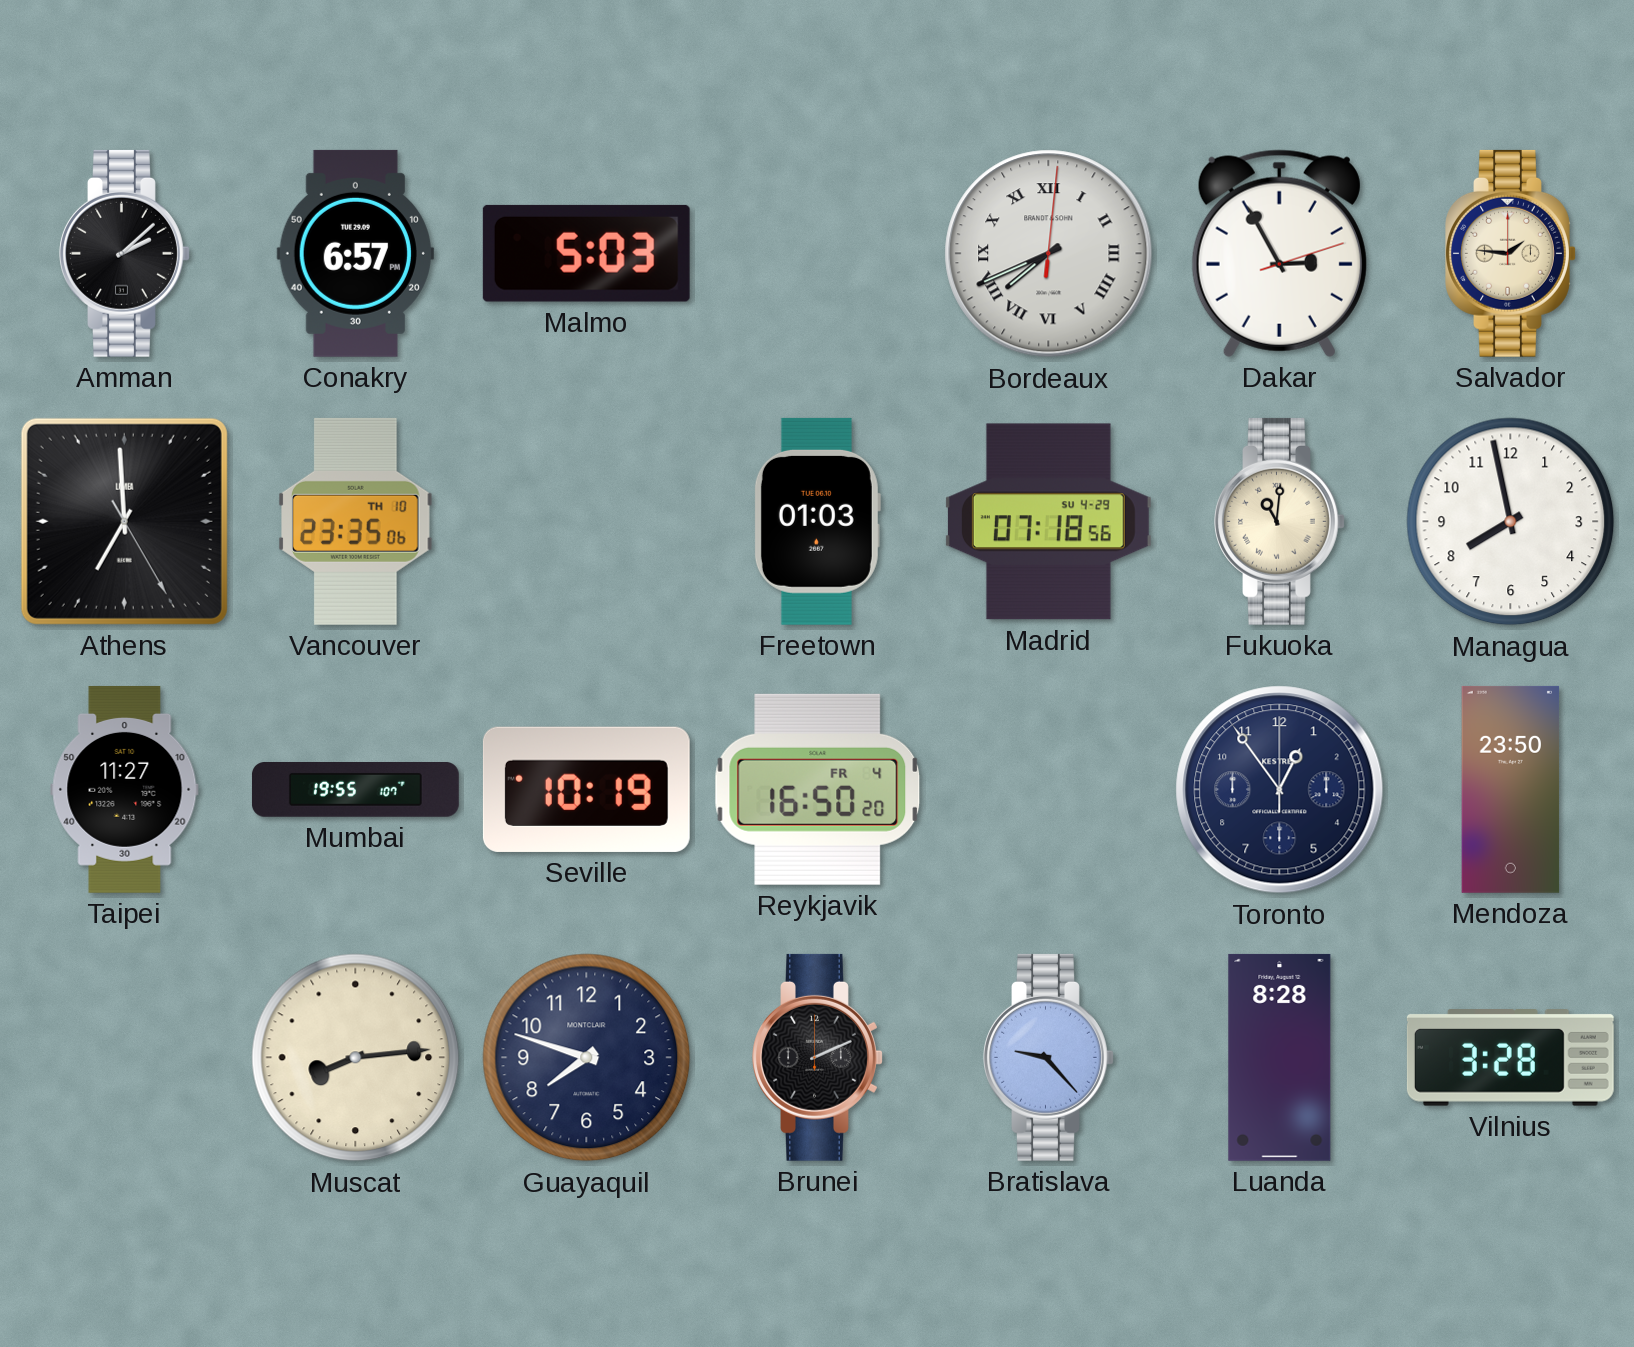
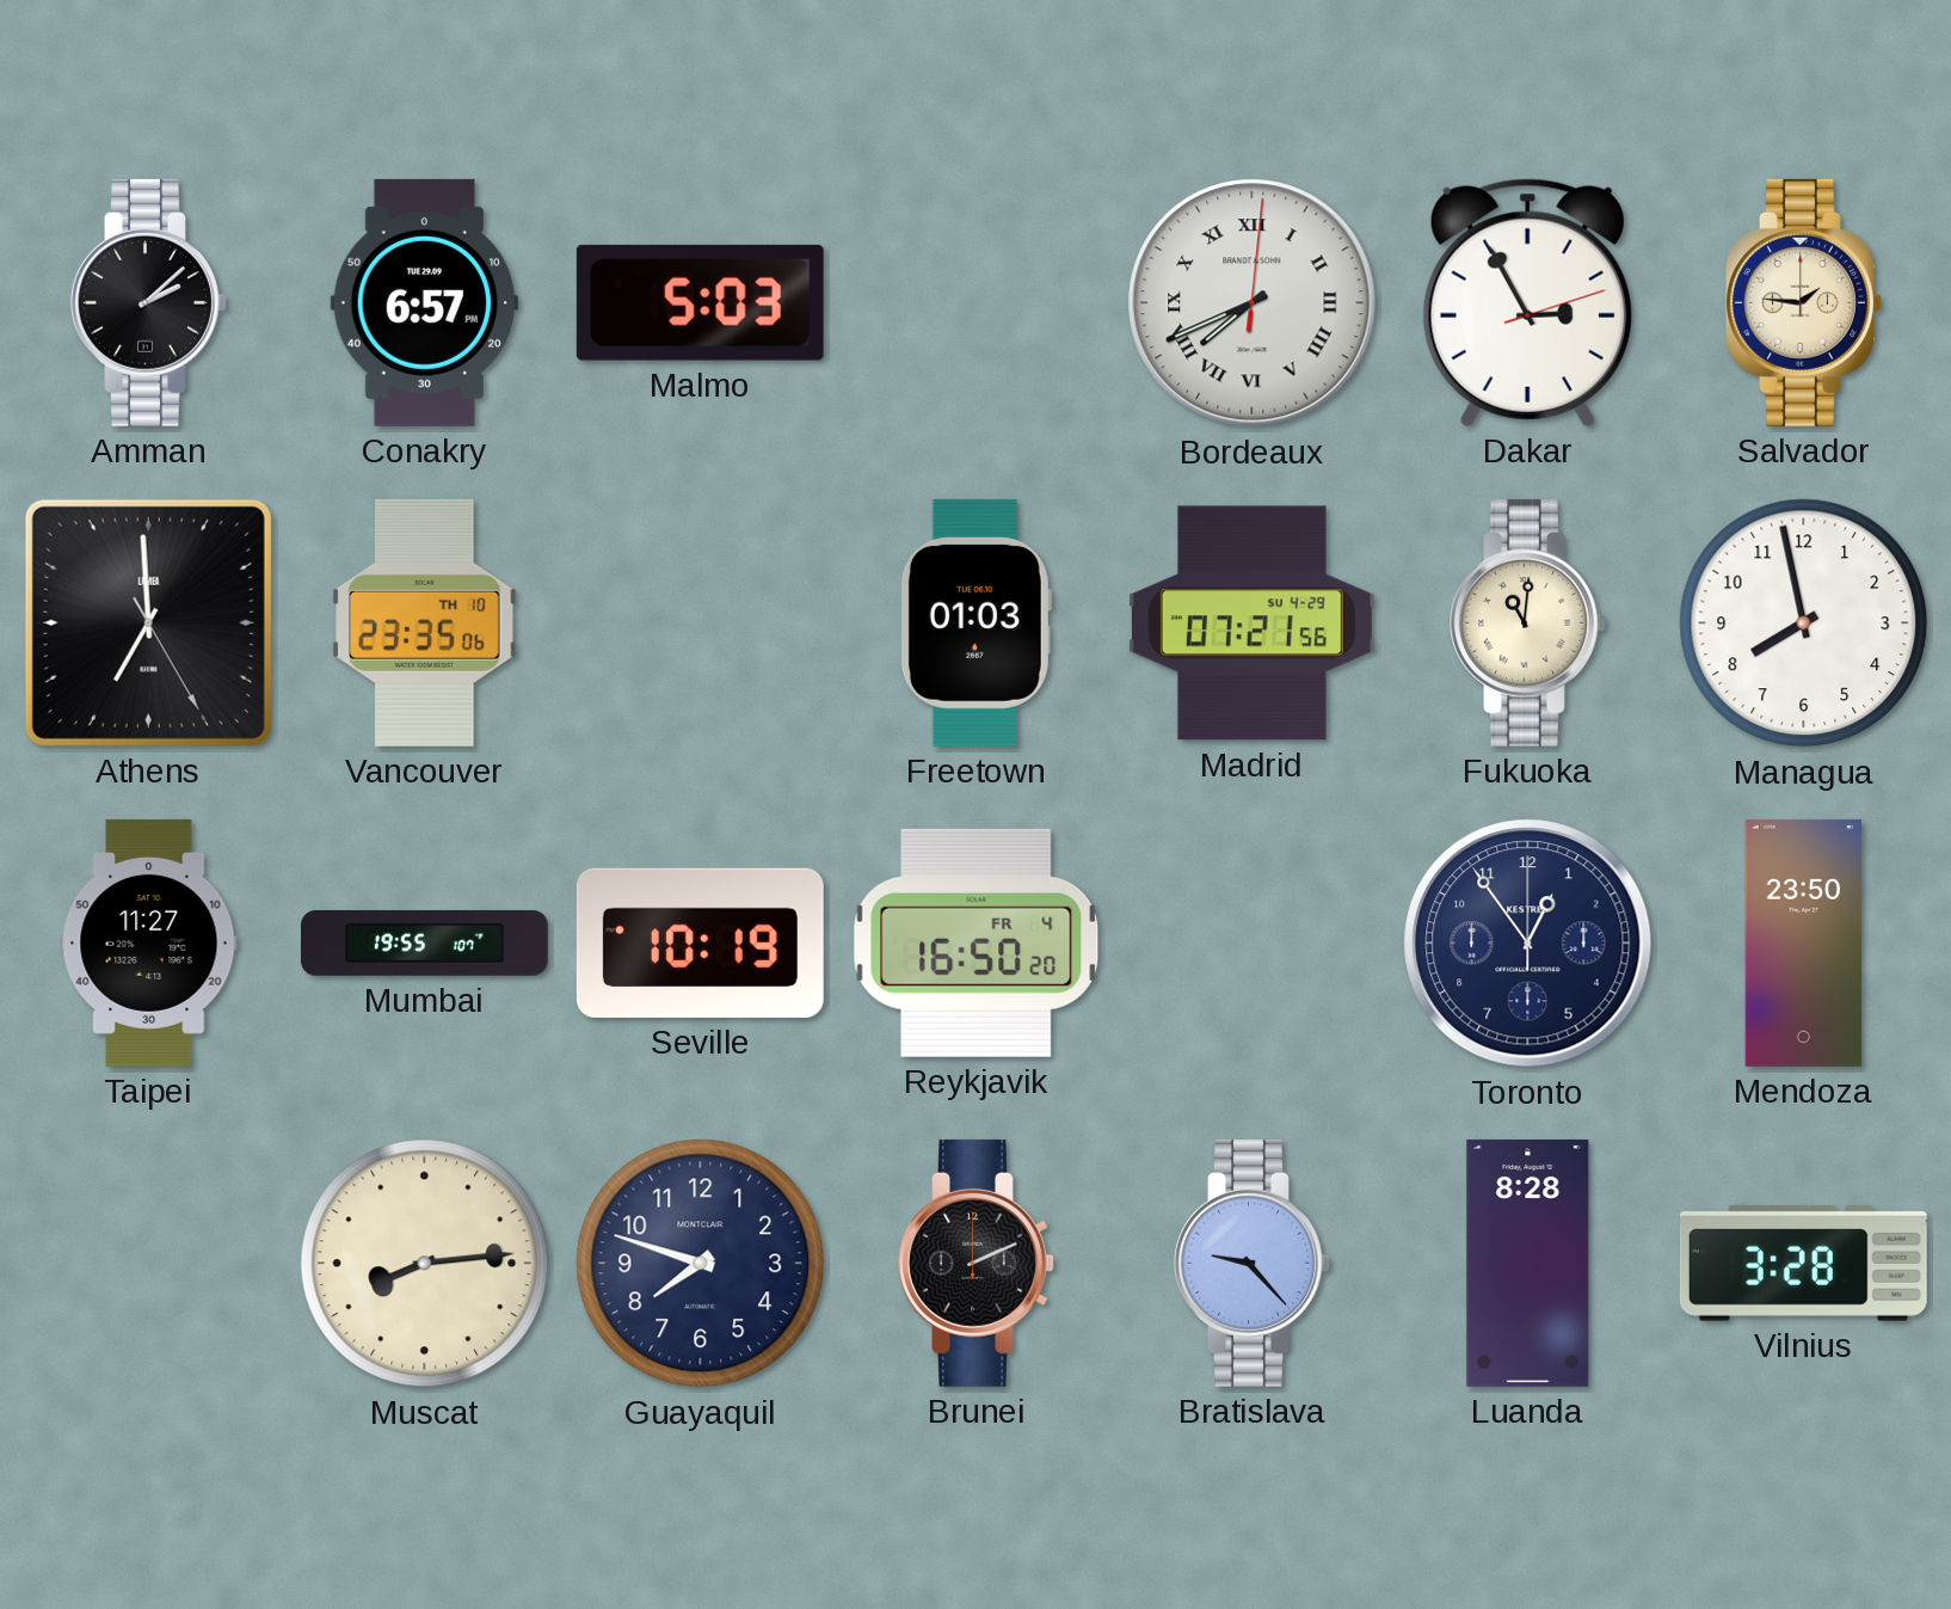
Madrid: 07:18 -> 07:21 (1251, 624)
